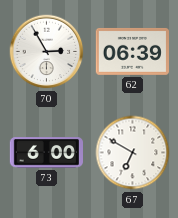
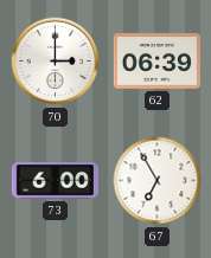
70: 2:55 -> 3:00 (56, 62)
67: 6:50 -> 6:55 (158, 181)
